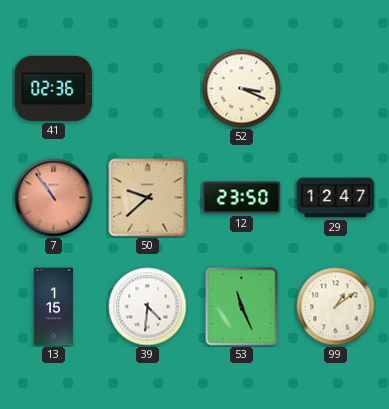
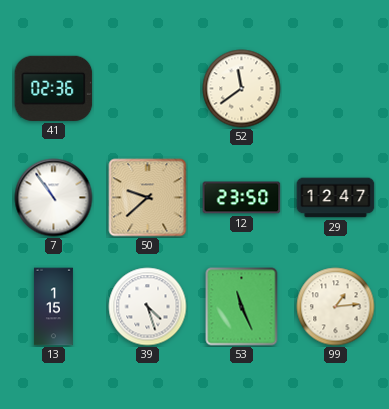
52: 3:19 -> 11:39 (242, 89)
7 dial: salmon -> white (54, 198)
39: 4:31 -> 4:27 (148, 307)
99: 1:09 -> 1:14 (336, 307)
